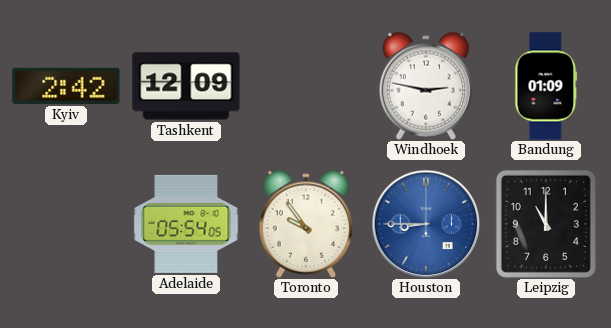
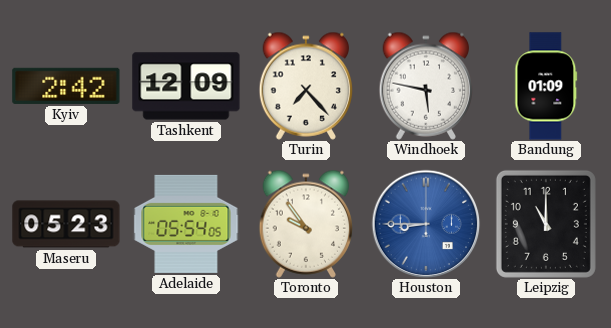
Turin: none -> 7:23 (306, 86)
Windhoek: 2:47 -> 5:47 (426, 86)
Maseru: none -> 05:23 (66, 224)
